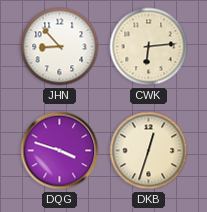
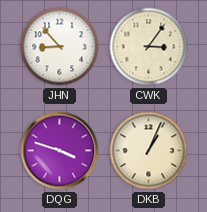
CWK: 6:14 -> 3:06 (149, 47)
DKB: 12:33 -> 1:04 (149, 151)
